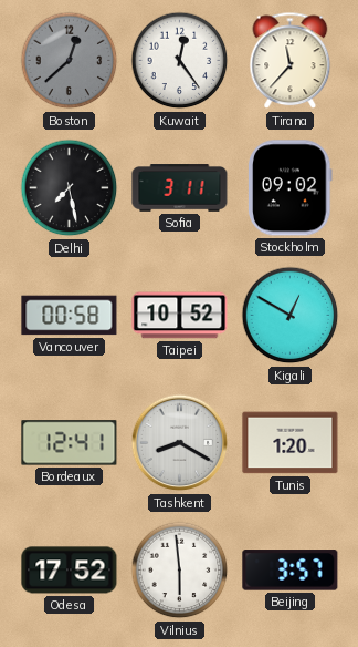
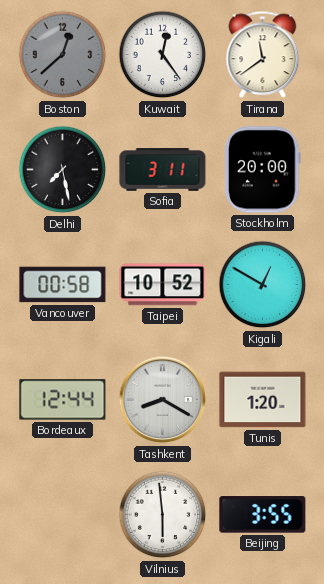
Tirana: 11:37 -> 11:39 (263, 55)
Stockholm: 09:02 -> 20:00 (263, 170)
Bordeaux: 12:41 -> 12:44 (63, 400)
Odesa: 17:52 -> none (70, 571)
Beijing: 3:57 -> 3:55 (263, 515)
